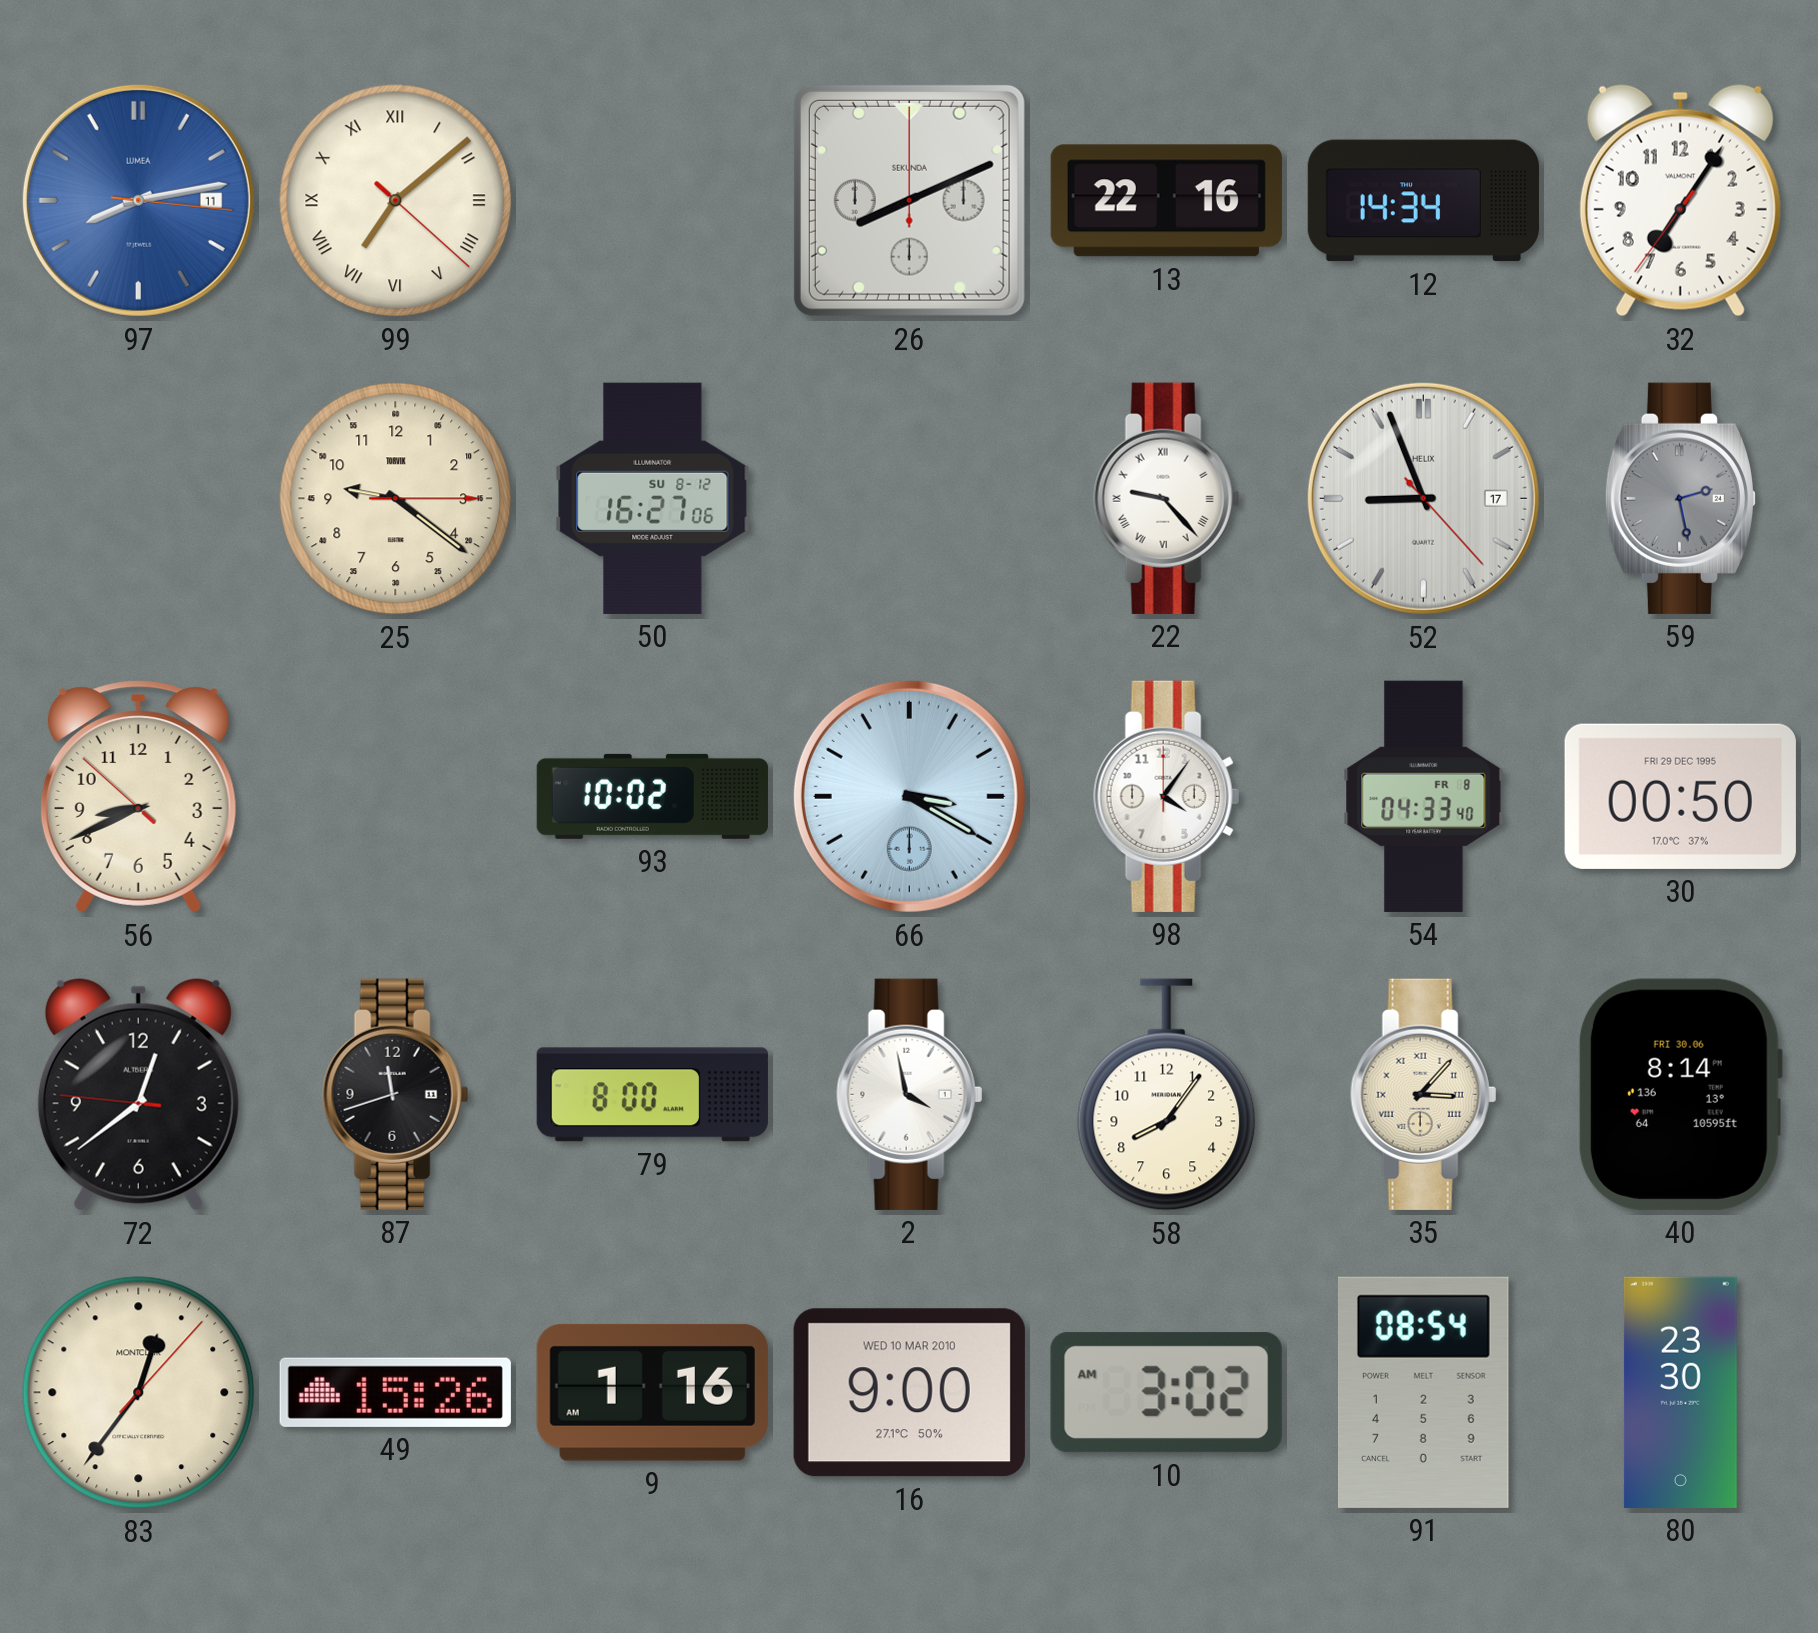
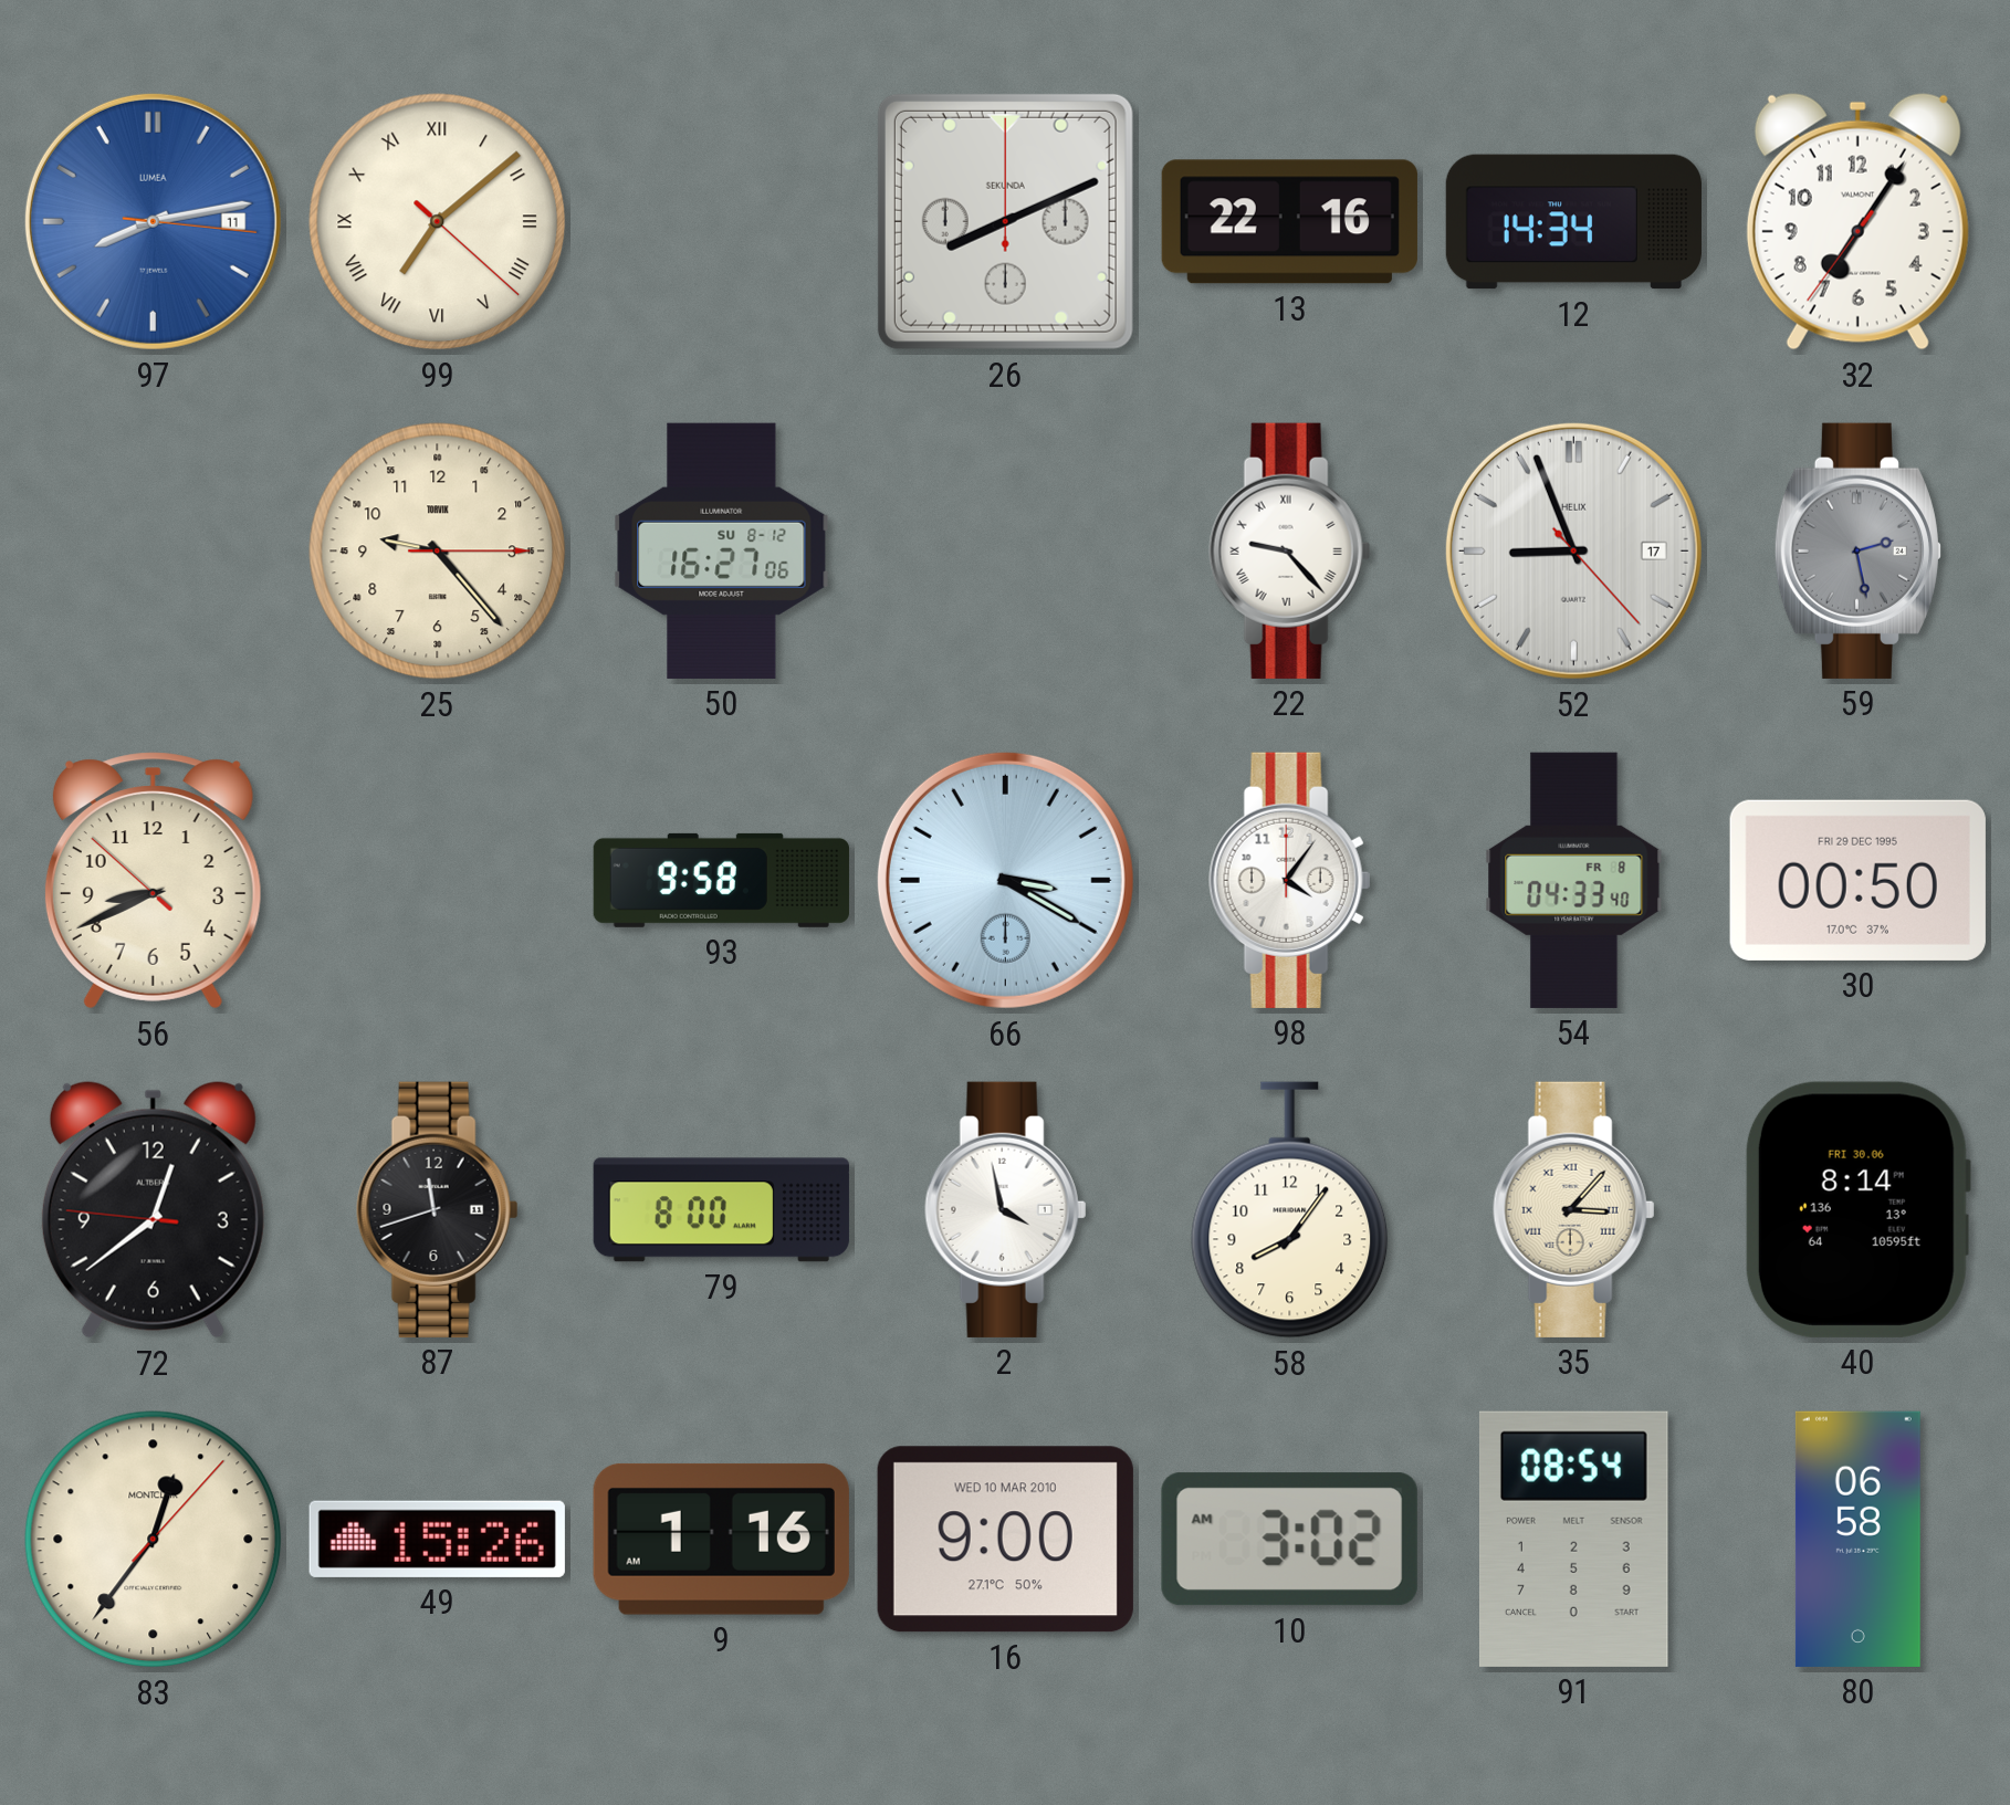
25: 9:21 -> 9:23 (438, 552)
93: 10:02 -> 9:58 (721, 880)
80: 23:30 -> 06:58 (1857, 1539)
